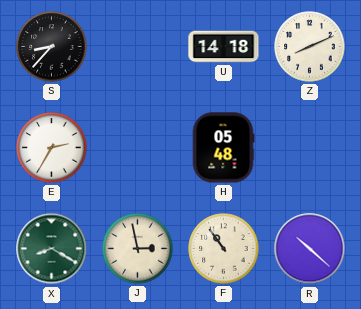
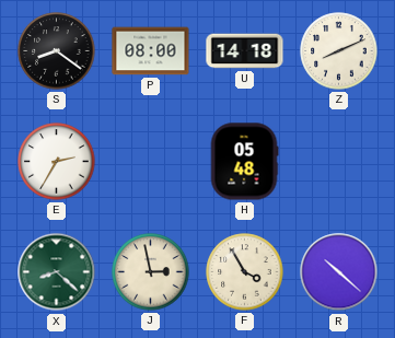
S: 8:37 -> 8:21 (57, 51)
P: none -> 08:00 (151, 51)
X: 8:20 -> 8:22 (57, 272)
F: 10:54 -> 3:55 (245, 272)
